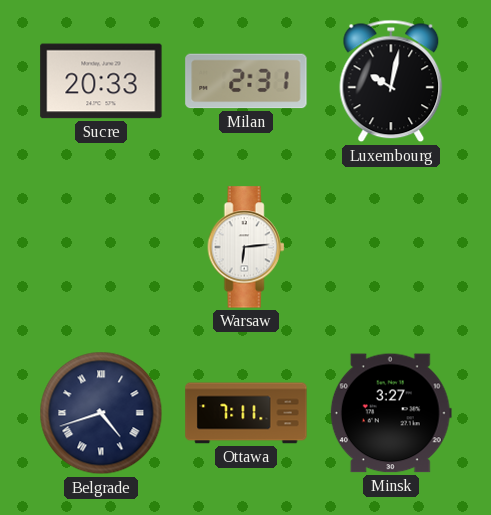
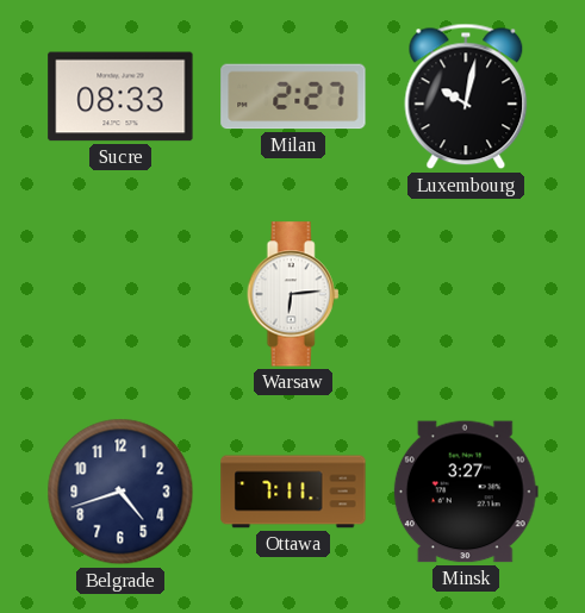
Sucre: 20:33 -> 08:33 (120, 96)
Milan: 2:31 -> 2:27 (293, 96)
Belgrade numerals: Roman -> Arabic (120, 492)
